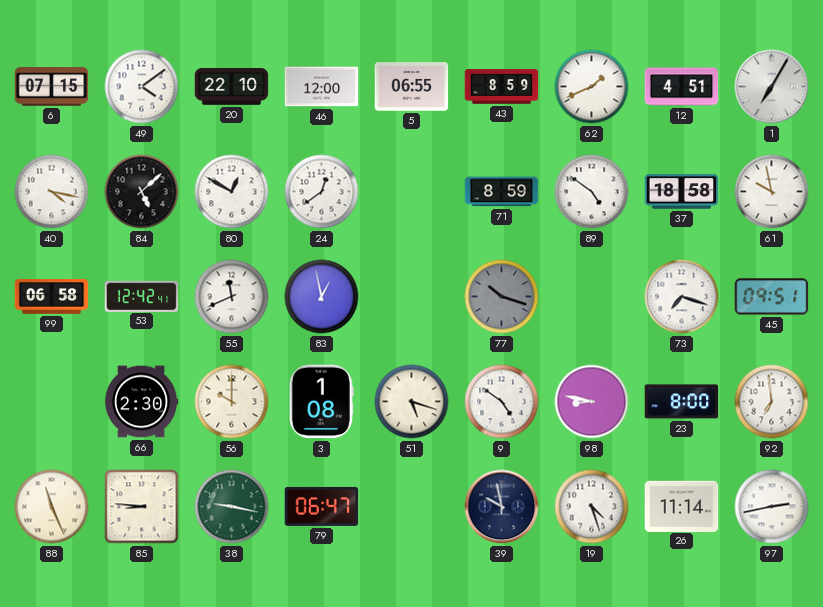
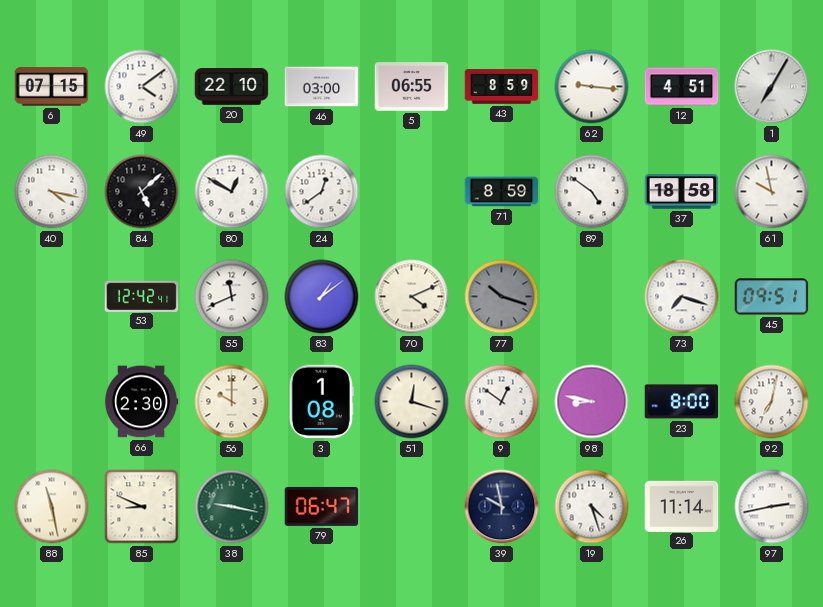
46: 12:00 -> 03:00 (322, 87)
62: 1:41 -> 9:16 (592, 87)
99: 06:58 -> none (52, 297)
83: 12:58 -> 1:09 (322, 297)
70: none -> 4:11 (412, 297)
51: 5:18 -> 12:18 (412, 402)
9: 4:51 -> 12:51 (502, 402)
92: 6:59 -> 7:02 (772, 402)
88: 11:26 -> 11:28 (52, 507)
85: 8:46 -> 8:49 (142, 507)
